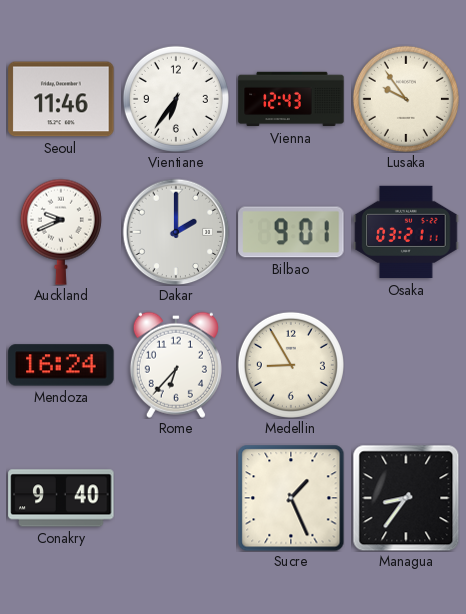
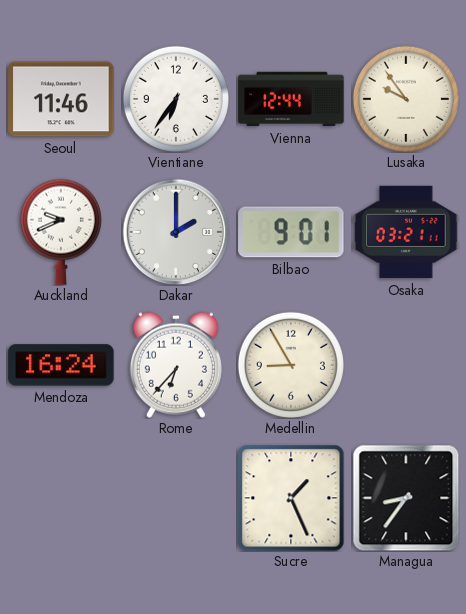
Vienna: 12:43 -> 12:44 (291, 99)
Conakry: 9:40 -> none (61, 498)
